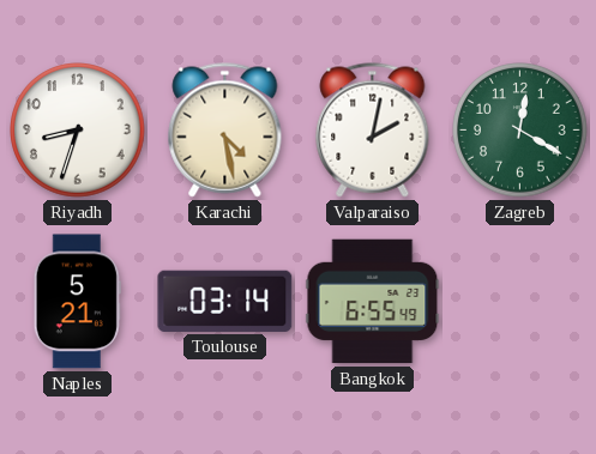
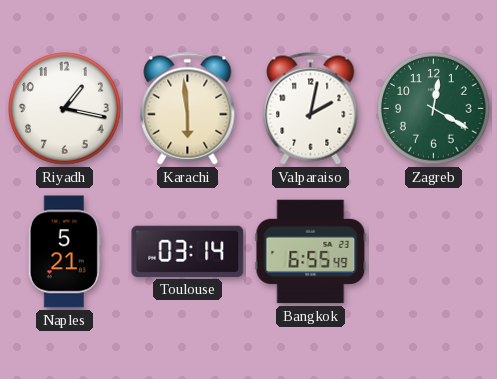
Riyadh: 8:33 -> 1:17 (65, 109)
Karachi: 4:28 -> 5:59 (188, 109)
